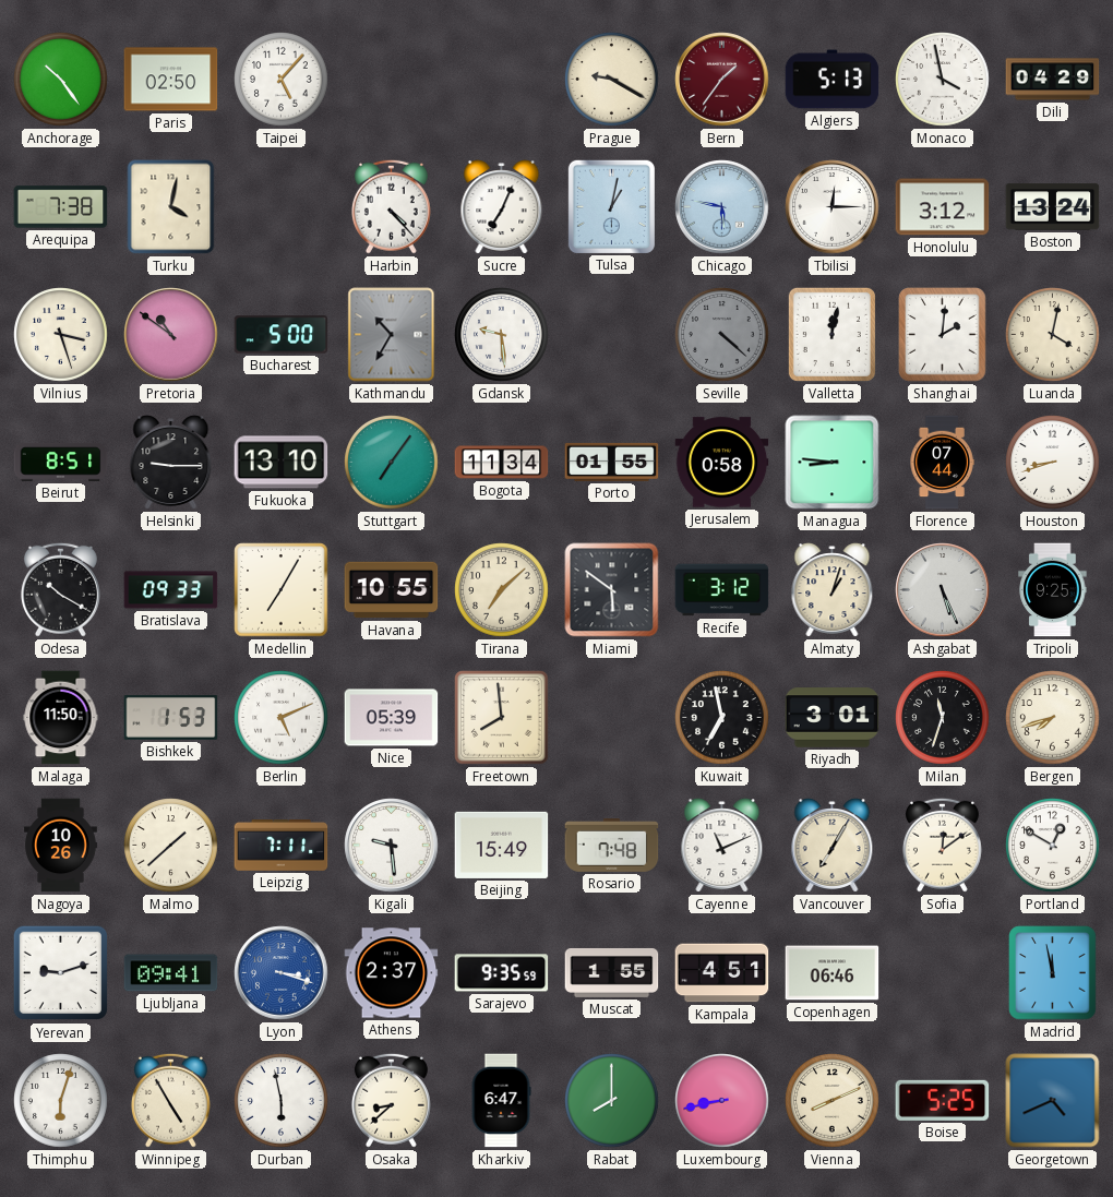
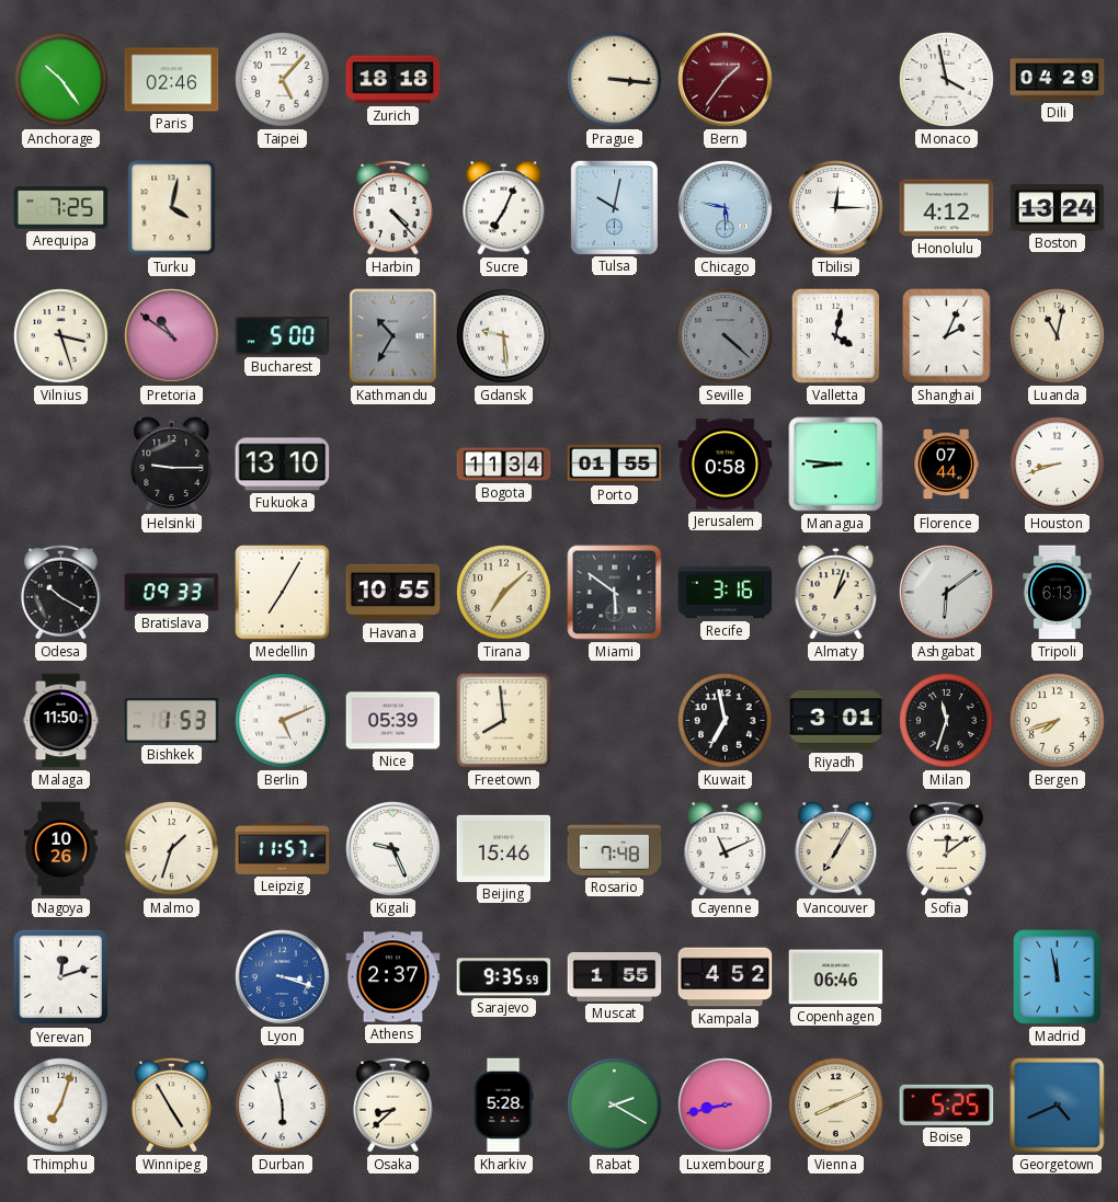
Paris: 02:50 -> 02:46 (172, 80)
Zurich: none -> 18:18 (393, 80)
Prague: 9:20 -> 3:16 (615, 80)
Algiers: 5:13 -> none (833, 80)
Arequipa: 7:38 -> 7:25 (61, 208)
Tulsa: 1:02 -> 10:02 (614, 207)
Honolulu: 3:12 -> 4:12 (947, 208)
Valletta: 12:02 -> 4:02 (835, 335)
Shanghai: 2:01 -> 2:04 (947, 336)
Luanda: 4:02 -> 11:02 (1058, 336)
Beirut: 8:51 -> none (61, 463)
Stuttgart: 7:06 -> none (392, 463)
Recife: 3:12 -> 3:16 (726, 593)
Ashgabat: 5:26 -> 6:09 (947, 593)
Tripoli: 9:25 -> 6:13 (1058, 593)
Malmo: 1:38 -> 1:33 (172, 849)
Leipzig: 7:11 -> 11:57 (283, 849)
Kigali: 9:29 -> 9:26 (393, 849)
Beijing: 15:49 -> 15:46 (504, 848)
Portland: 12:50 -> none (1053, 846)
Yerevan: 9:12 -> 12:12 (61, 977)
Ljubljana: 09:41 -> none (171, 973)
Kampala: 4:51 -> 4:52 (726, 977)
Thimphu: 6:03 -> 7:03 (61, 1106)
Kharkiv: 6:47 -> 5:28 (503, 1106)
Rabat: 8:00 -> 2:20 (615, 1106)
